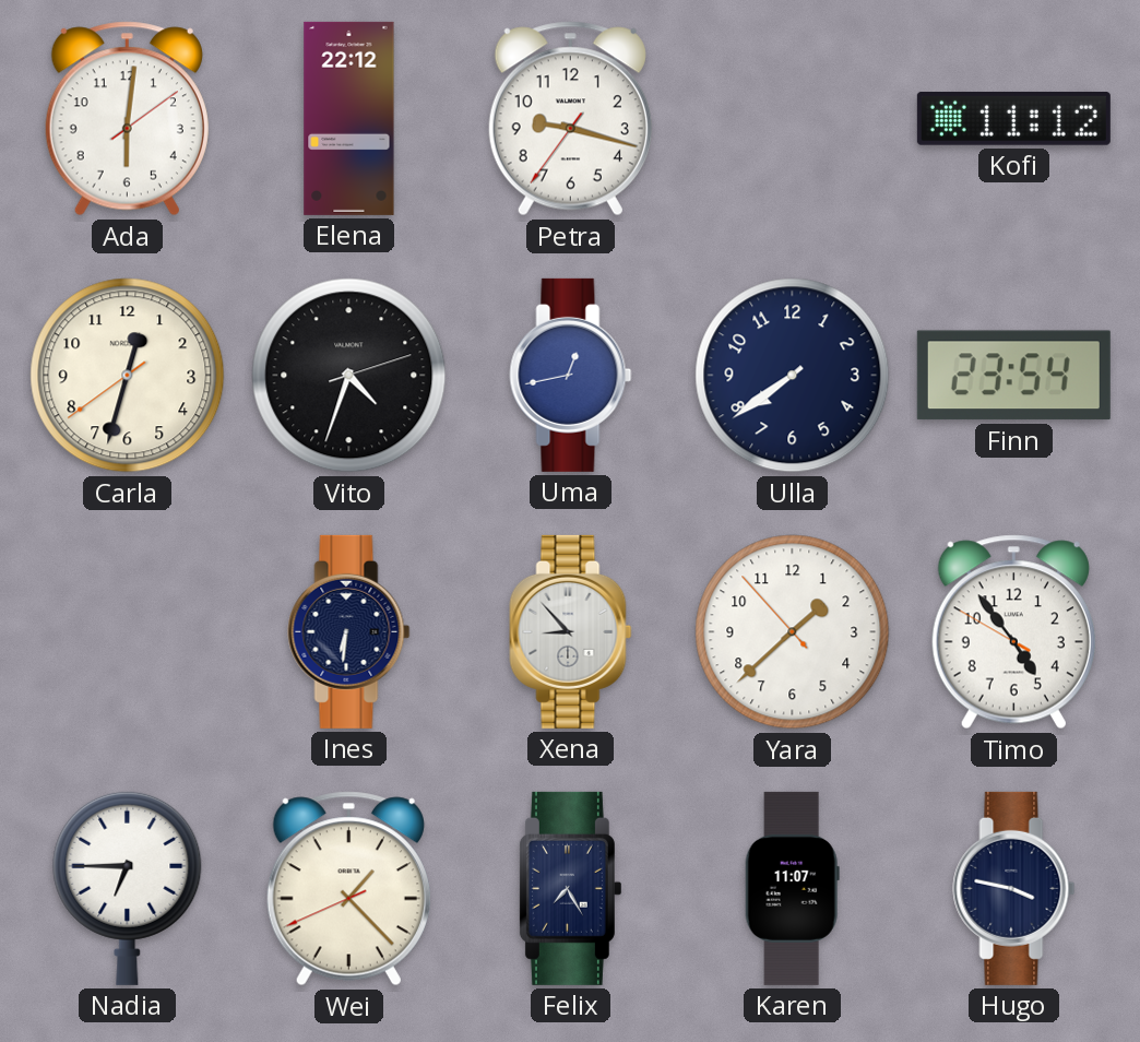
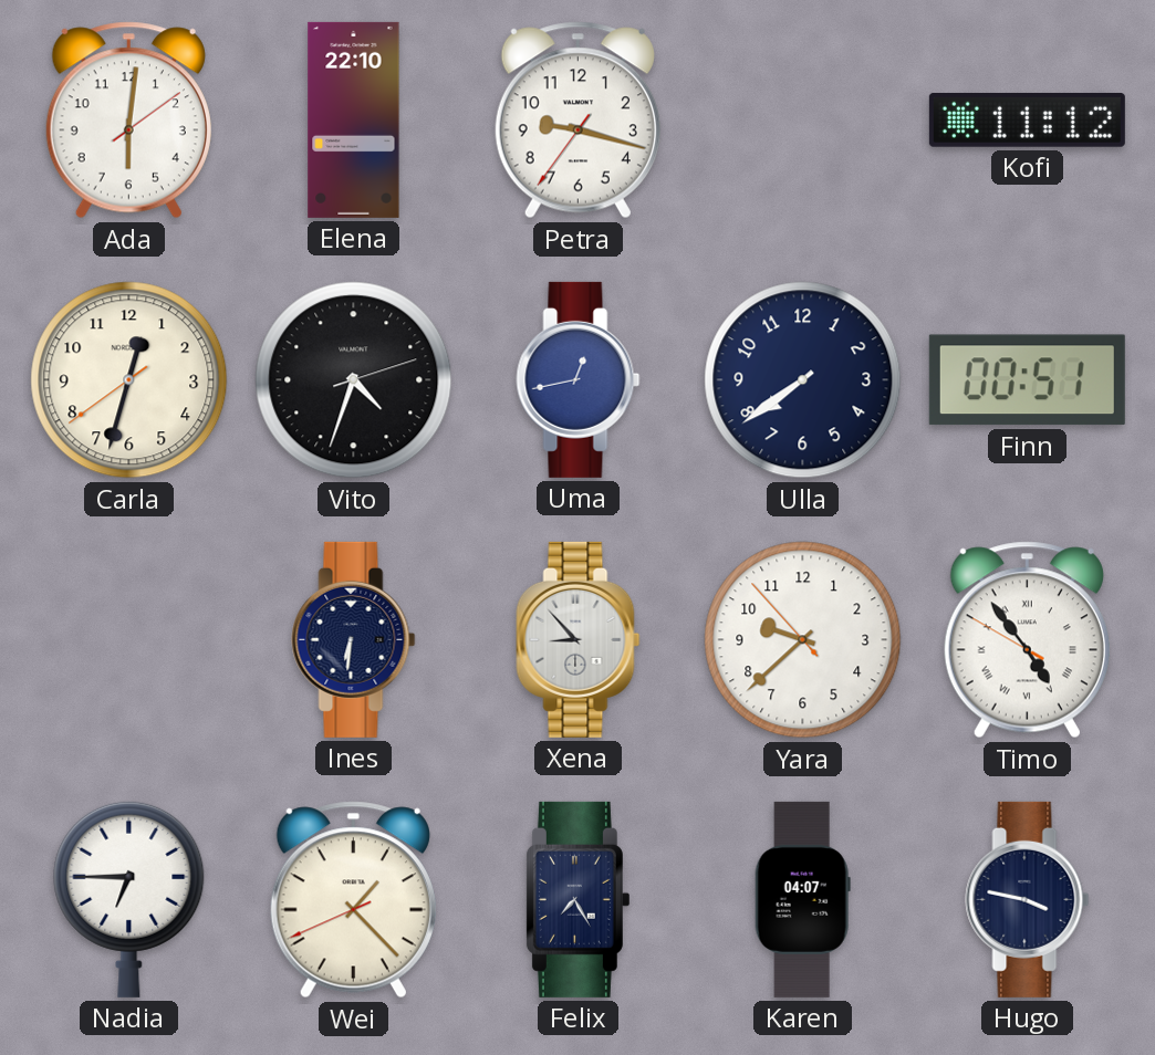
Elena: 22:12 -> 22:10 (354, 119)
Finn: 23:54 -> 00:51 (1027, 380)
Yara: 1:37 -> 9:37 (803, 640)
Timo numerals: Arabic -> Roman (1027, 640)
Karen: 11:07 -> 04:07 (802, 899)
